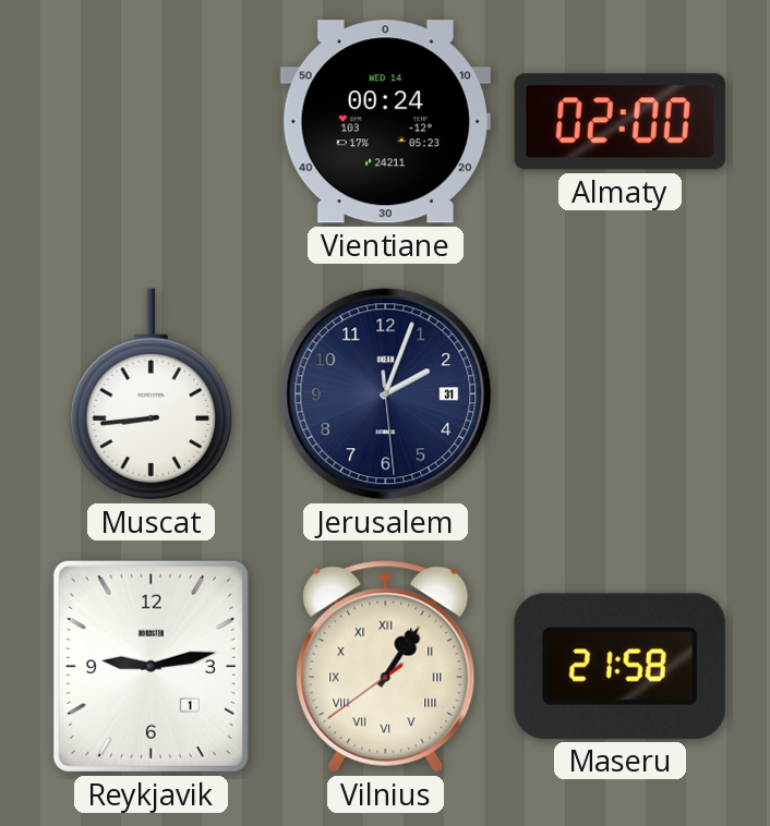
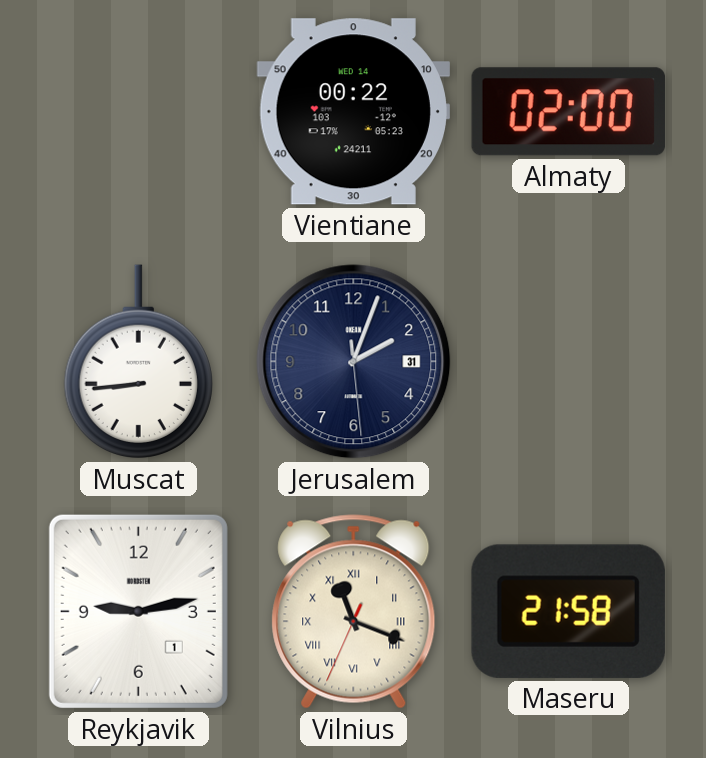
Vientiane: 00:24 -> 00:22 (353, 112)
Vilnius: 1:05 -> 11:18 (354, 612)
